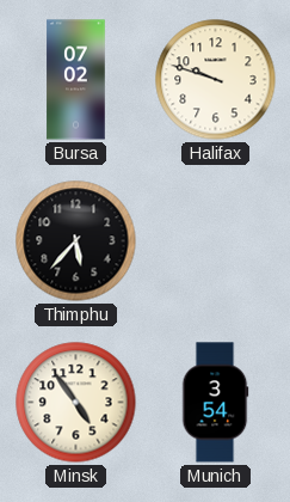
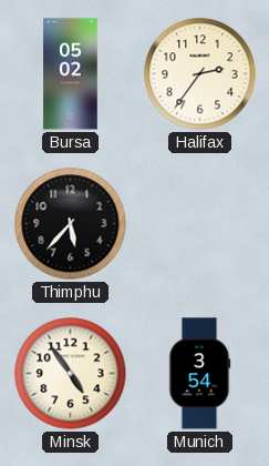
Bursa: 07:02 -> 05:02 (71, 74)
Halifax: 9:48 -> 2:36 (200, 74)
